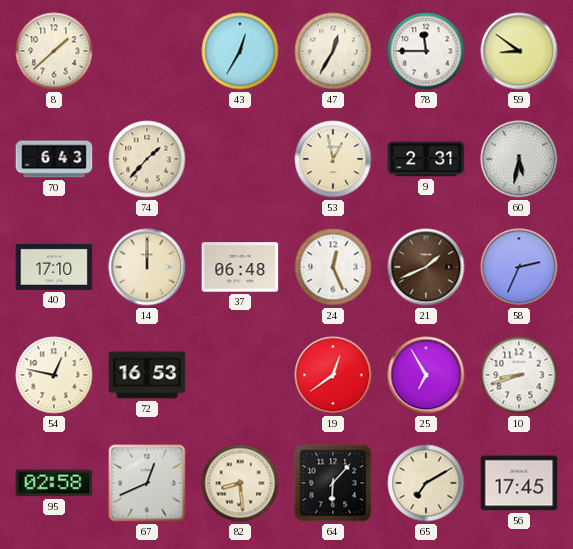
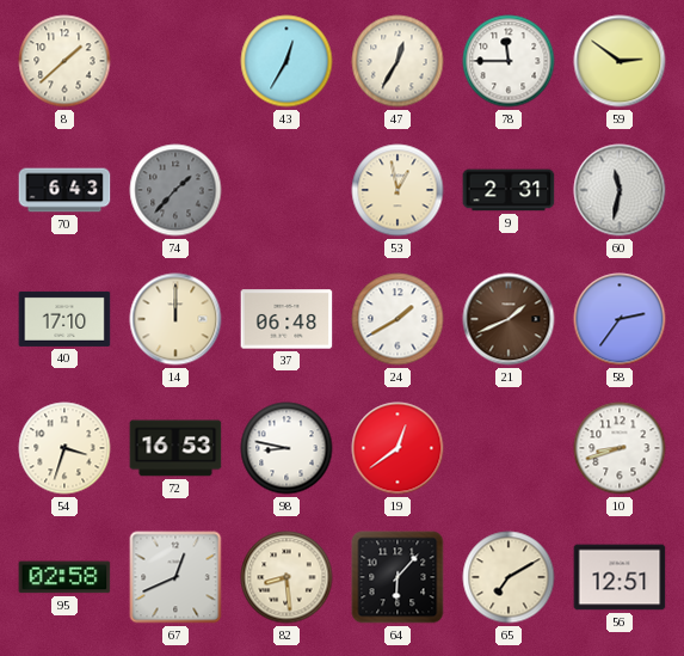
59: 8:51 -> 2:51 (620, 61)
74 dial: cream -> grey (175, 190)
60: 5:32 -> 11:32 (620, 190)
24: 12:26 -> 1:40 (398, 319)
58: 2:34 -> 2:36 (620, 319)
54: 12:47 -> 3:33 (64, 448)
98: none -> 8:47 (286, 448)
25: 6:55 -> none (426, 375)
56: 17:45 -> 12:51 (620, 577)
